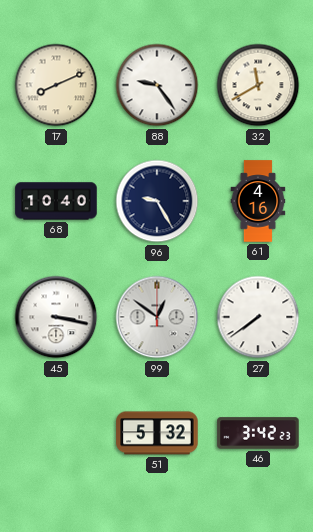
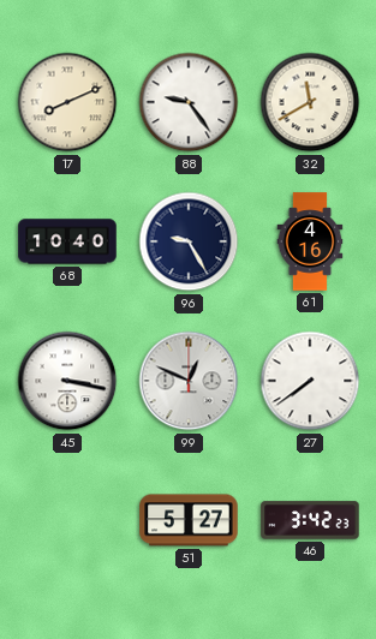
99: 12:51 -> 12:49 (189, 381)
51: 5:32 -> 5:27 (189, 520)
